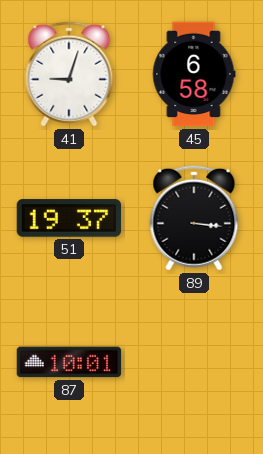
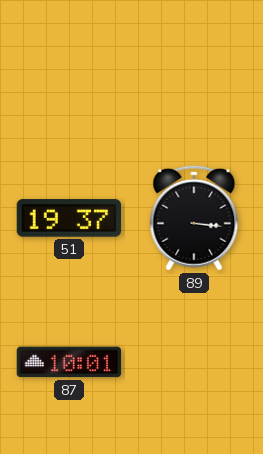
41: 9:03 -> none (69, 74)
45: 6:58 -> none (194, 74)
